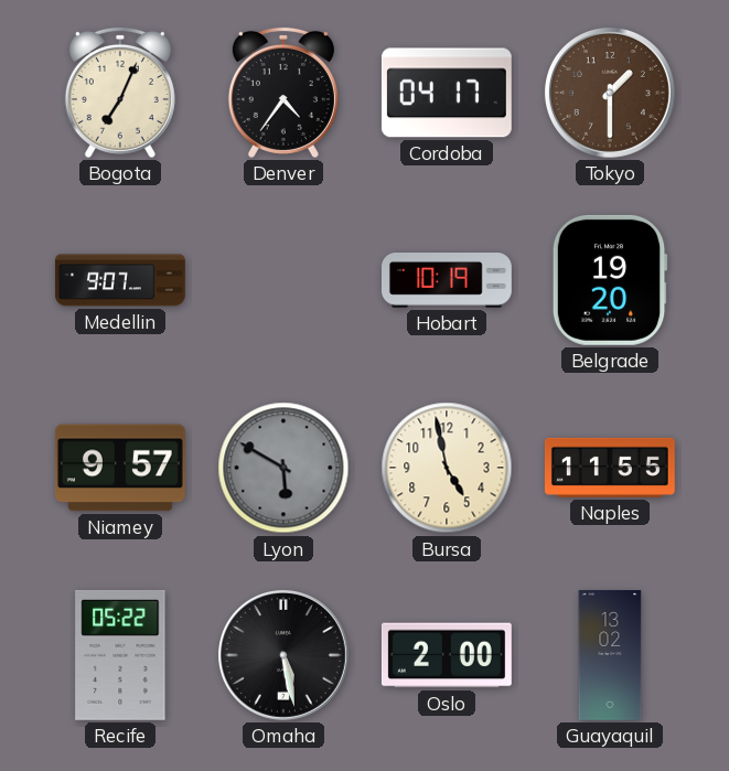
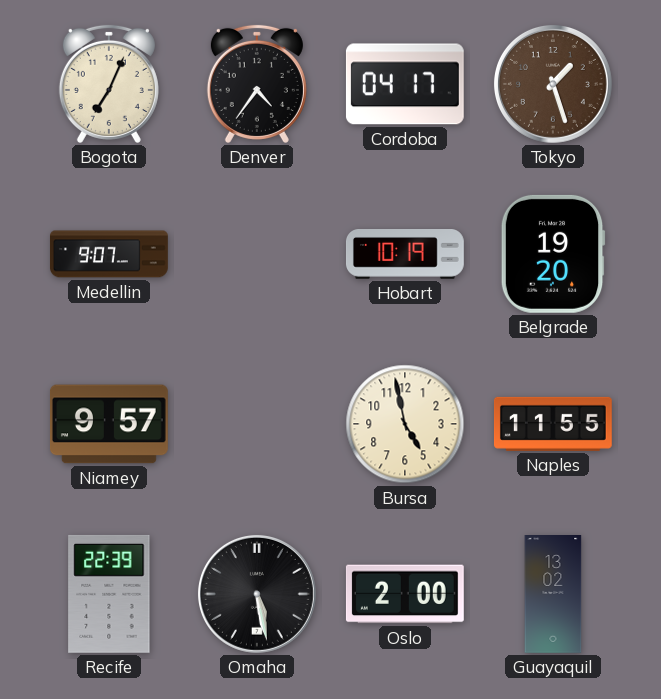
Tokyo: 1:30 -> 1:27 (553, 84)
Lyon: 5:50 -> none (283, 468)
Recife: 05:22 -> 22:39 (109, 594)
